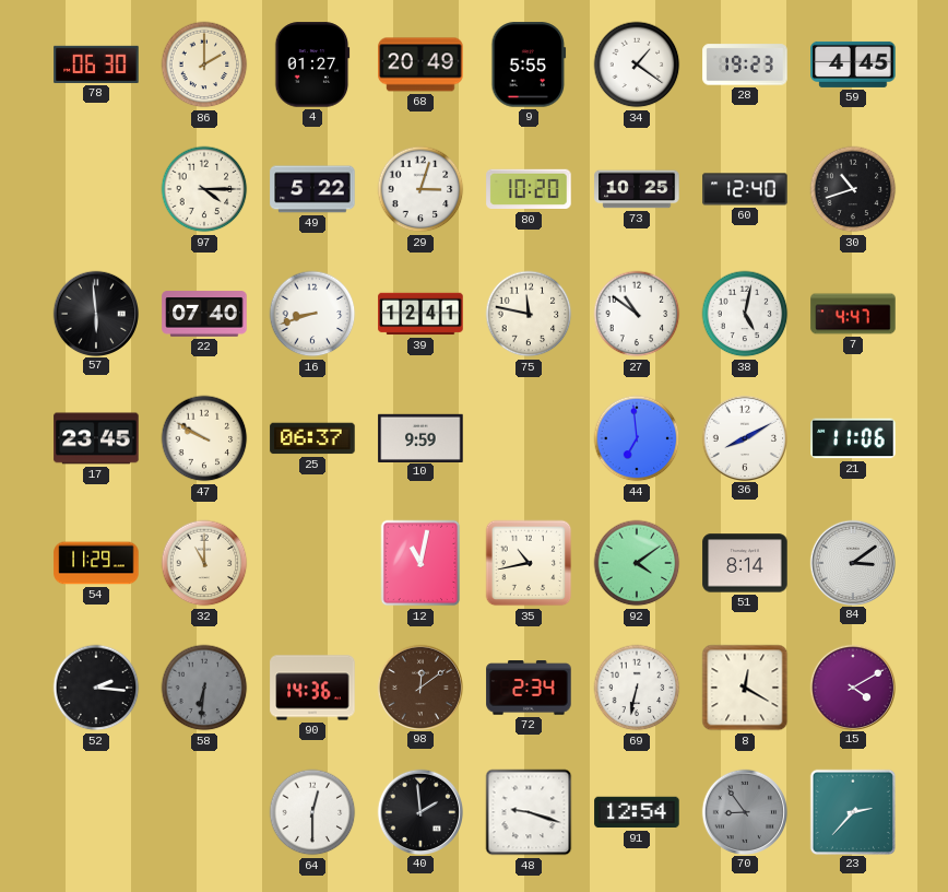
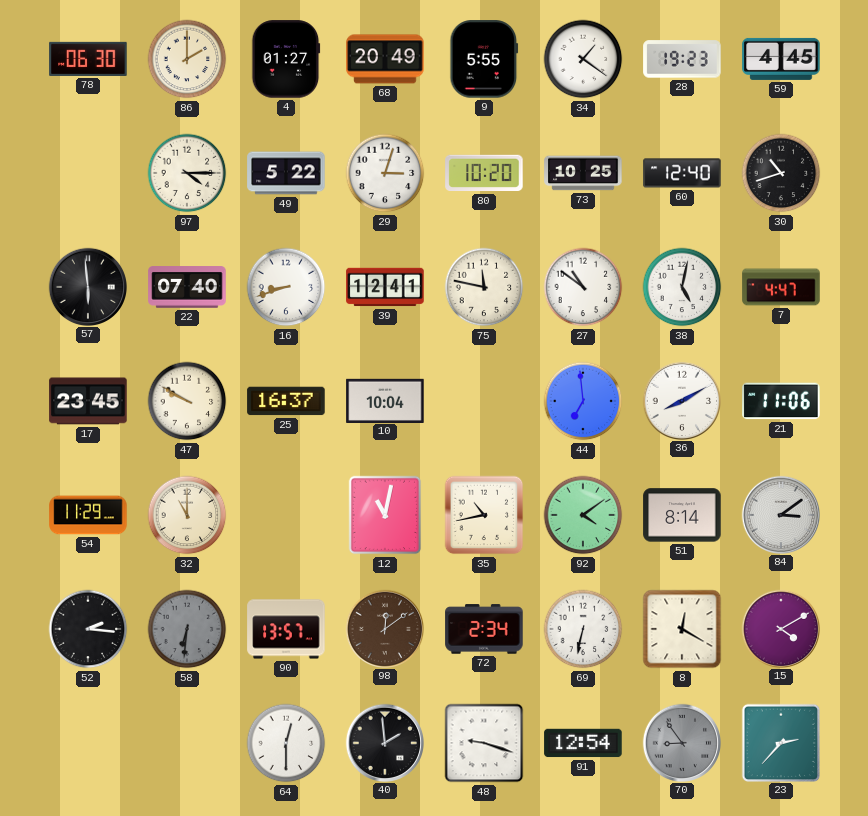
25: 06:37 -> 16:37 (286, 401)
10: 9:59 -> 10:04 (385, 400)
90: 14:36 -> 13:57 (286, 629)
